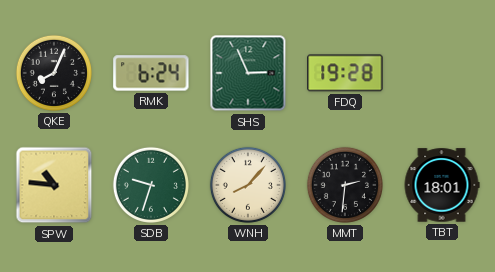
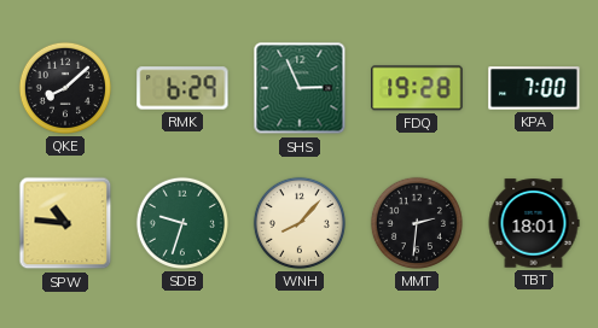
QKE: 8:04 -> 8:08 (65, 88)
RMK: 6:24 -> 6:29 (182, 88)
KPA: none -> 7:00 (534, 88)
